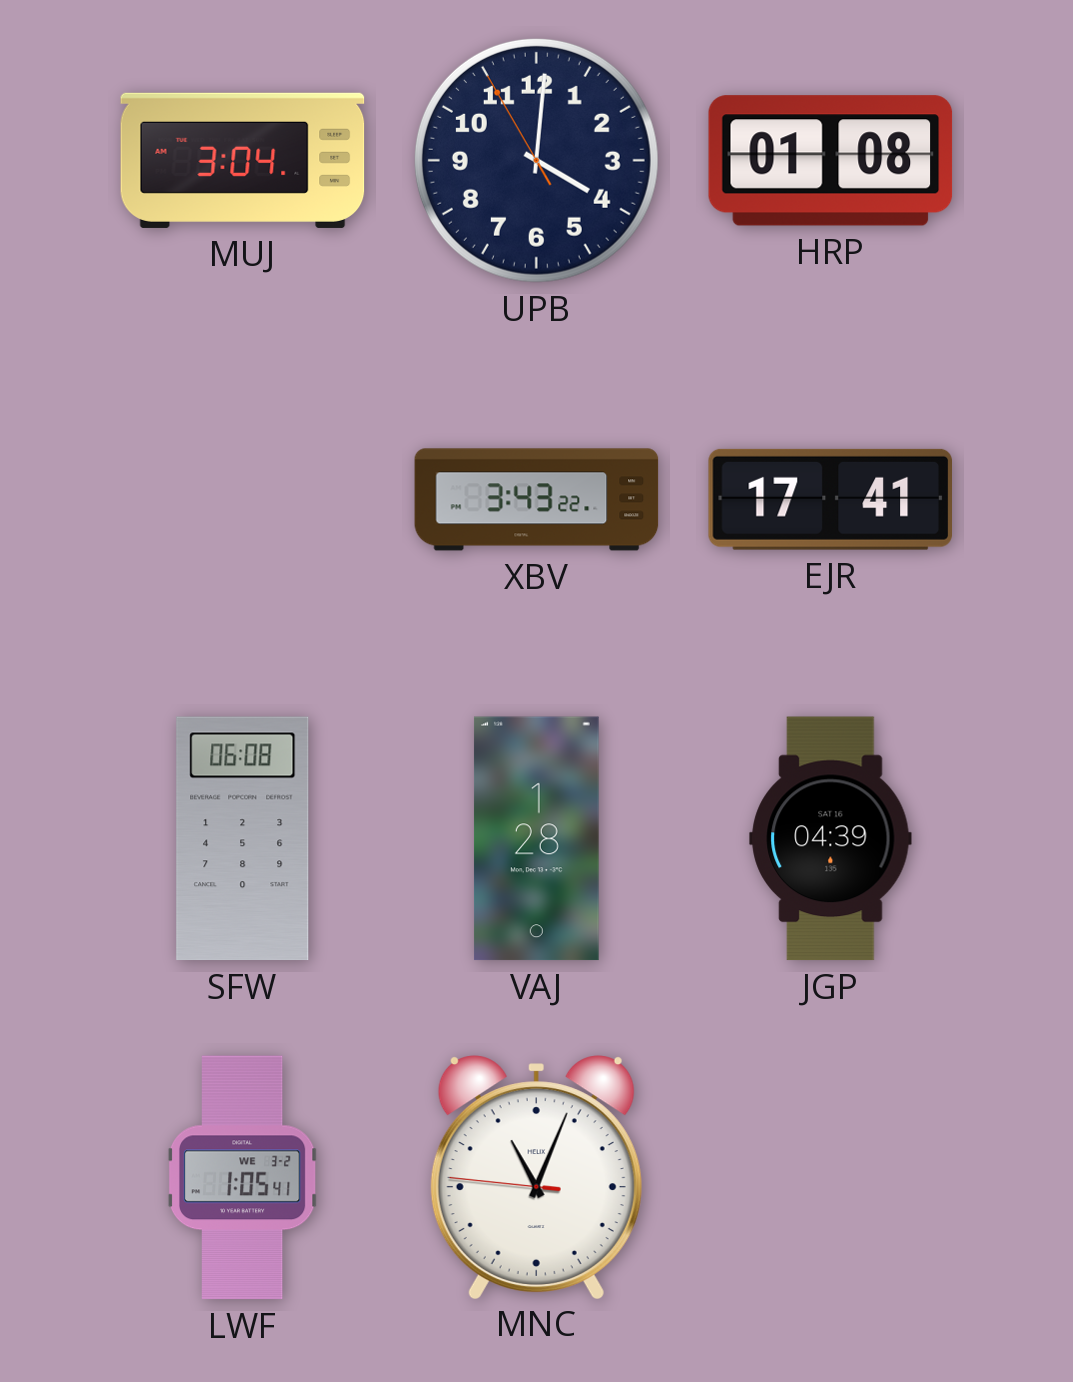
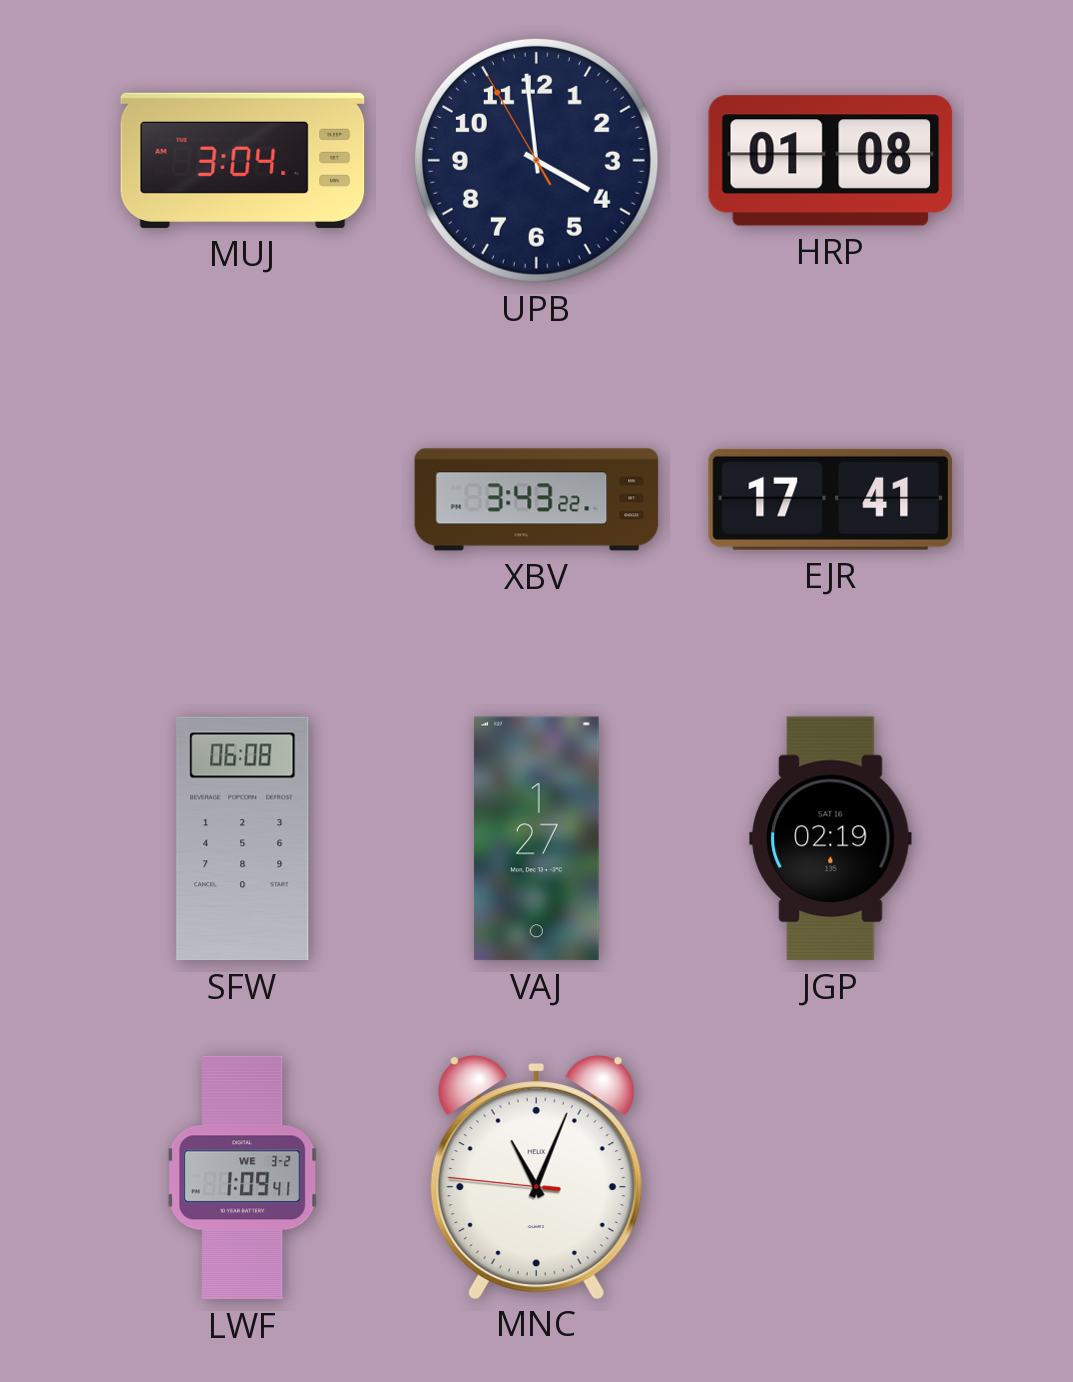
UPB: 4:00 -> 3:58 (536, 160)
VAJ: 1:28 -> 1:27 (536, 839)
JGP: 04:39 -> 02:19 (831, 839)
LWF: 1:05 -> 1:09 (242, 1178)
